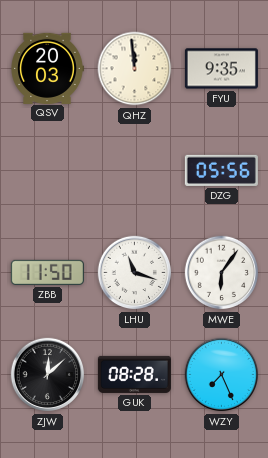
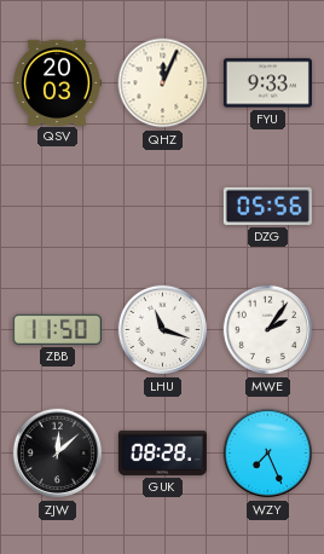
QHZ: 11:59 -> 12:04 (163, 83)
FYU: 9:35 -> 9:33 (267, 83)
MWE: 6:06 -> 2:06 (268, 330)
